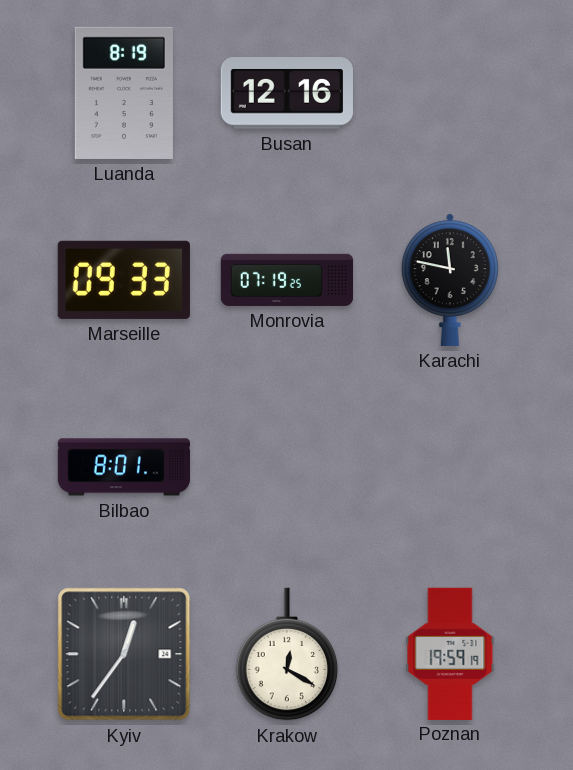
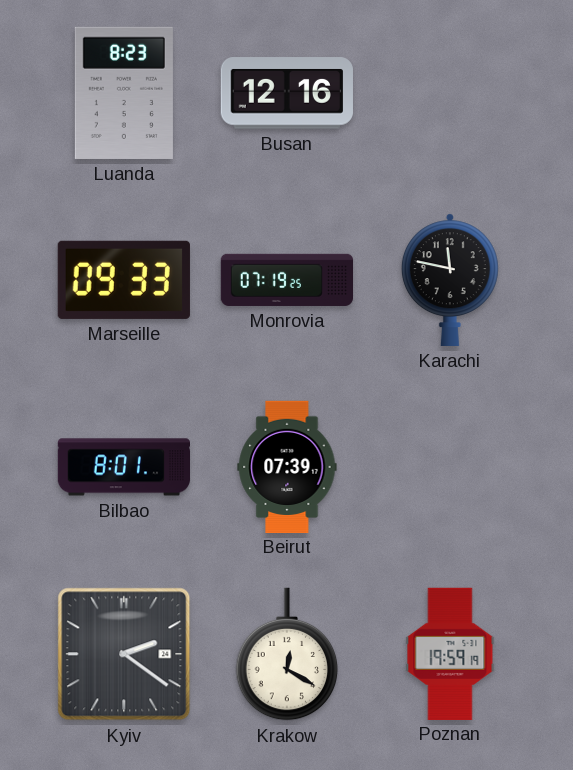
Luanda: 8:19 -> 8:23 (124, 93)
Beirut: none -> 07:39 (287, 466)
Kyiv: 12:36 -> 2:21 (124, 654)
